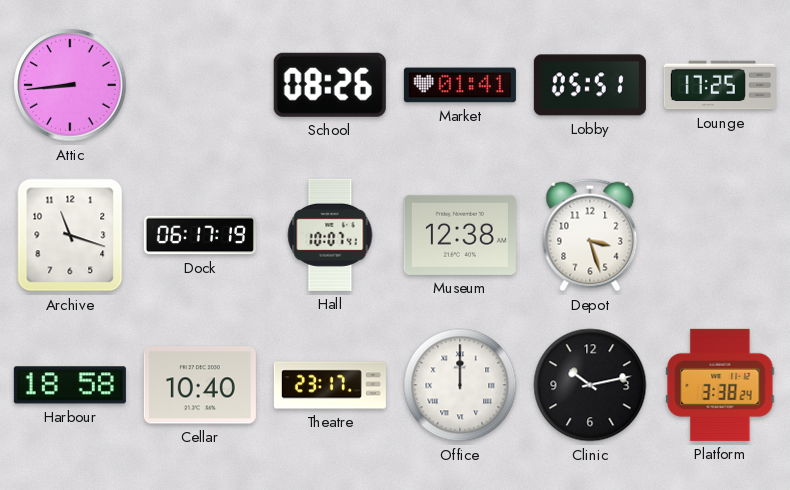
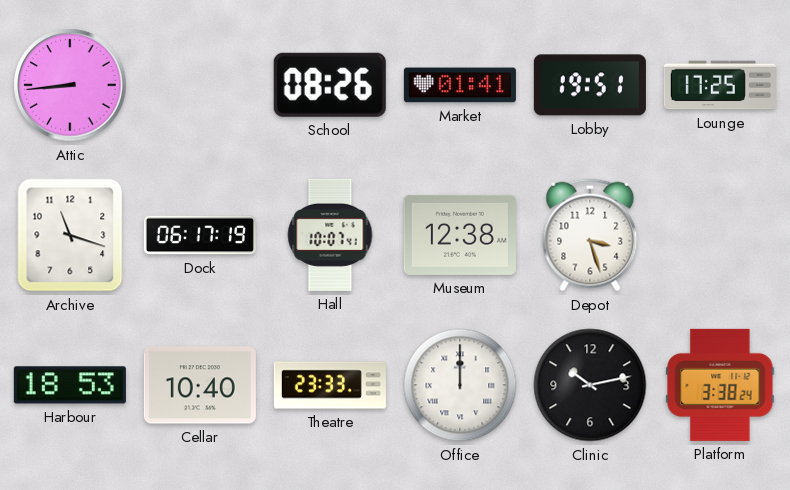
Lobby: 05:51 -> 19:51 (590, 85)
Harbour: 18:58 -> 18:53 (70, 385)
Theatre: 23:17 -> 23:33 (330, 385)
